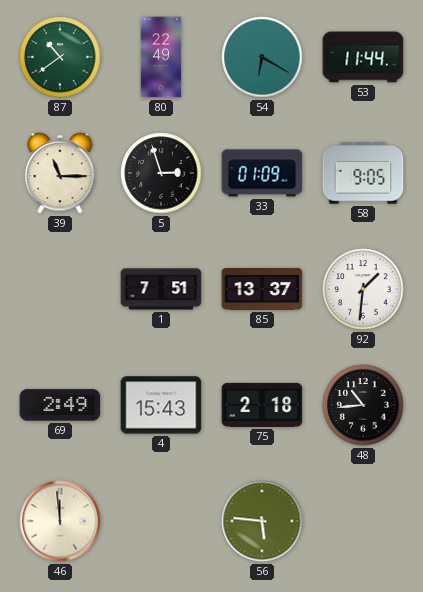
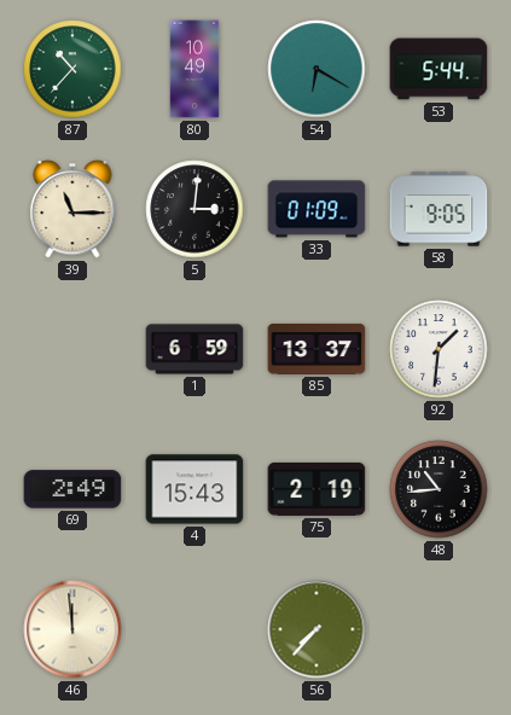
87: 10:39 -> 10:37 (72, 69)
80: 22:49 -> 10:49 (194, 69)
53: 11:44 -> 5:44 (439, 69)
5: 2:57 -> 3:01 (194, 209)
1: 7:51 -> 6:59 (194, 349)
75: 2:18 -> 2:19 (317, 489)
56: 5:46 -> 7:37 (317, 629)
